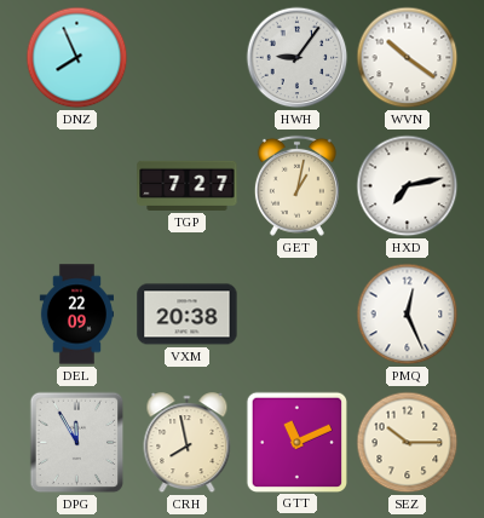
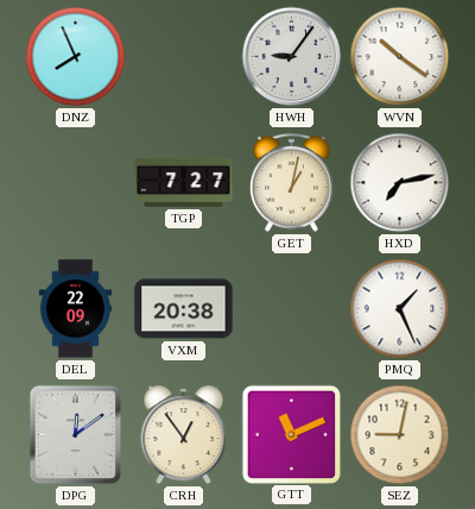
PMQ: 12:26 -> 1:26 (400, 309)
DPG: 11:55 -> 12:09 (76, 435)
CRH: 7:58 -> 12:54 (184, 435)
SEZ: 10:15 -> 9:02 (400, 435)
